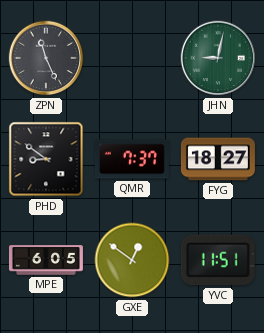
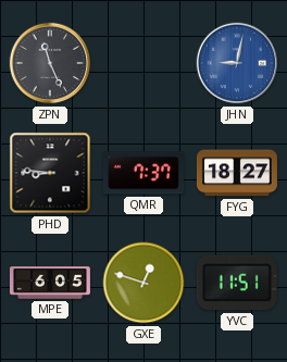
JHN dial: green -> blue (237, 63)
PHD: 8:51 -> 8:46 (50, 173)
GXE: 12:51 -> 12:48 (143, 283)
